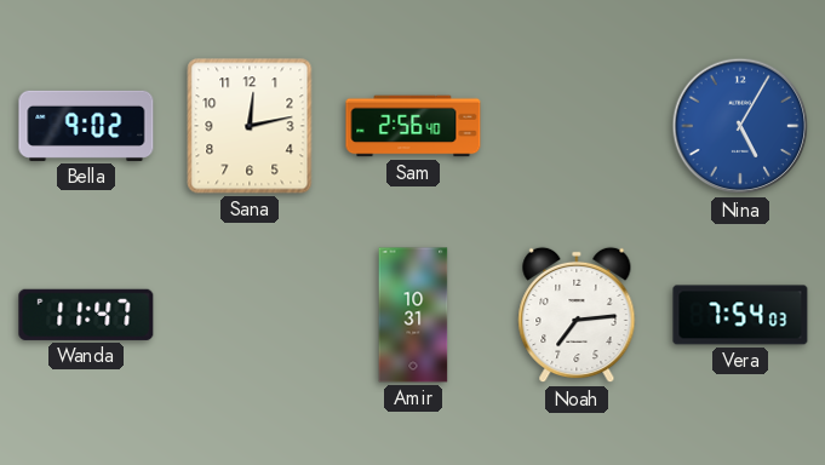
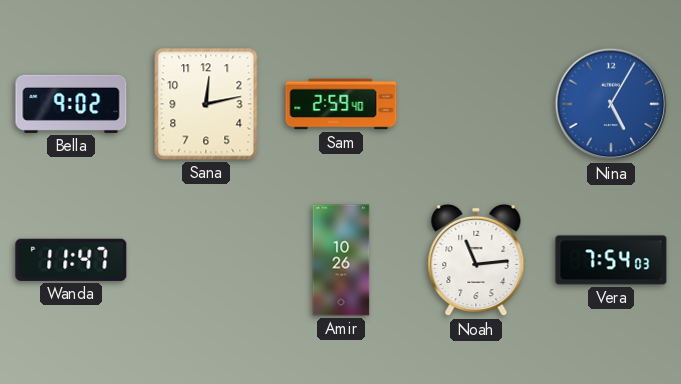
Sam: 2:56 -> 2:59 (341, 104)
Amir: 10:31 -> 10:26 (341, 260)
Noah: 7:14 -> 11:14 (476, 260)
